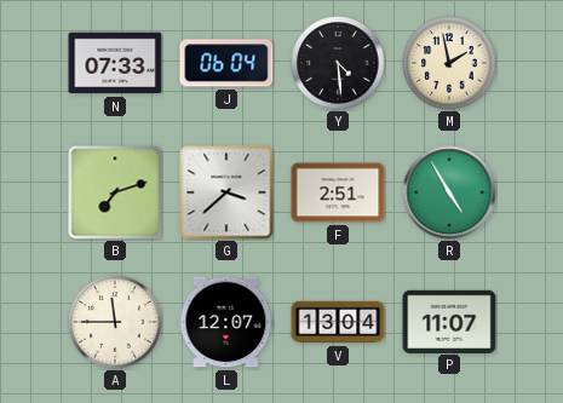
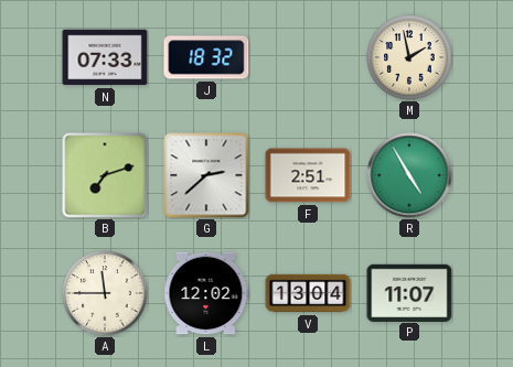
J: 06:04 -> 18:32 (206, 57)
Y: 4:29 -> none (338, 63)
G: 3:38 -> 2:38 (206, 175)
L: 12:07 -> 12:02 (206, 293)
